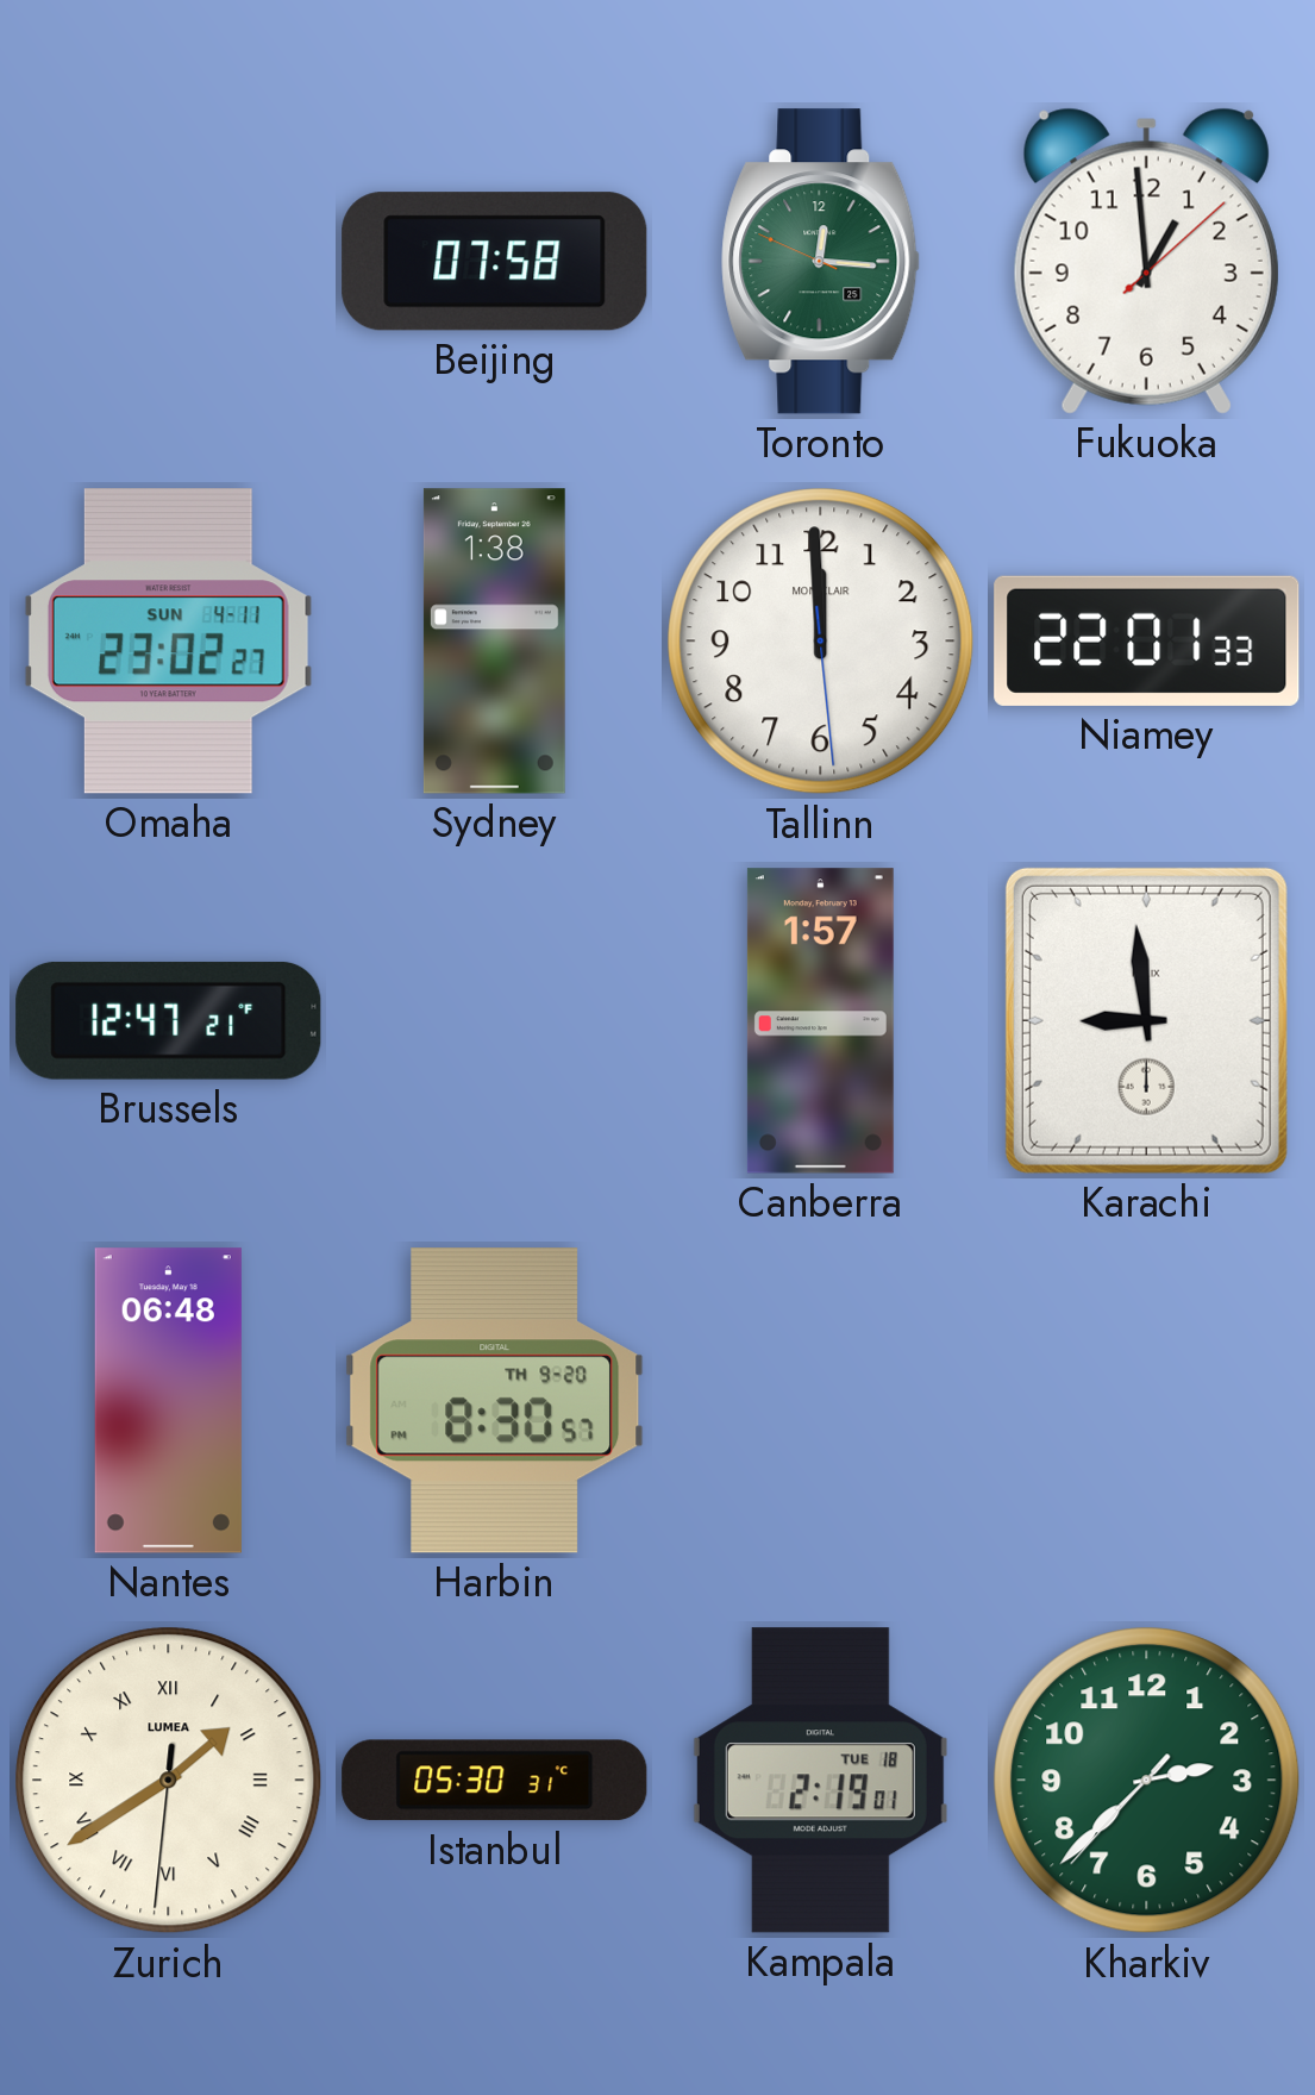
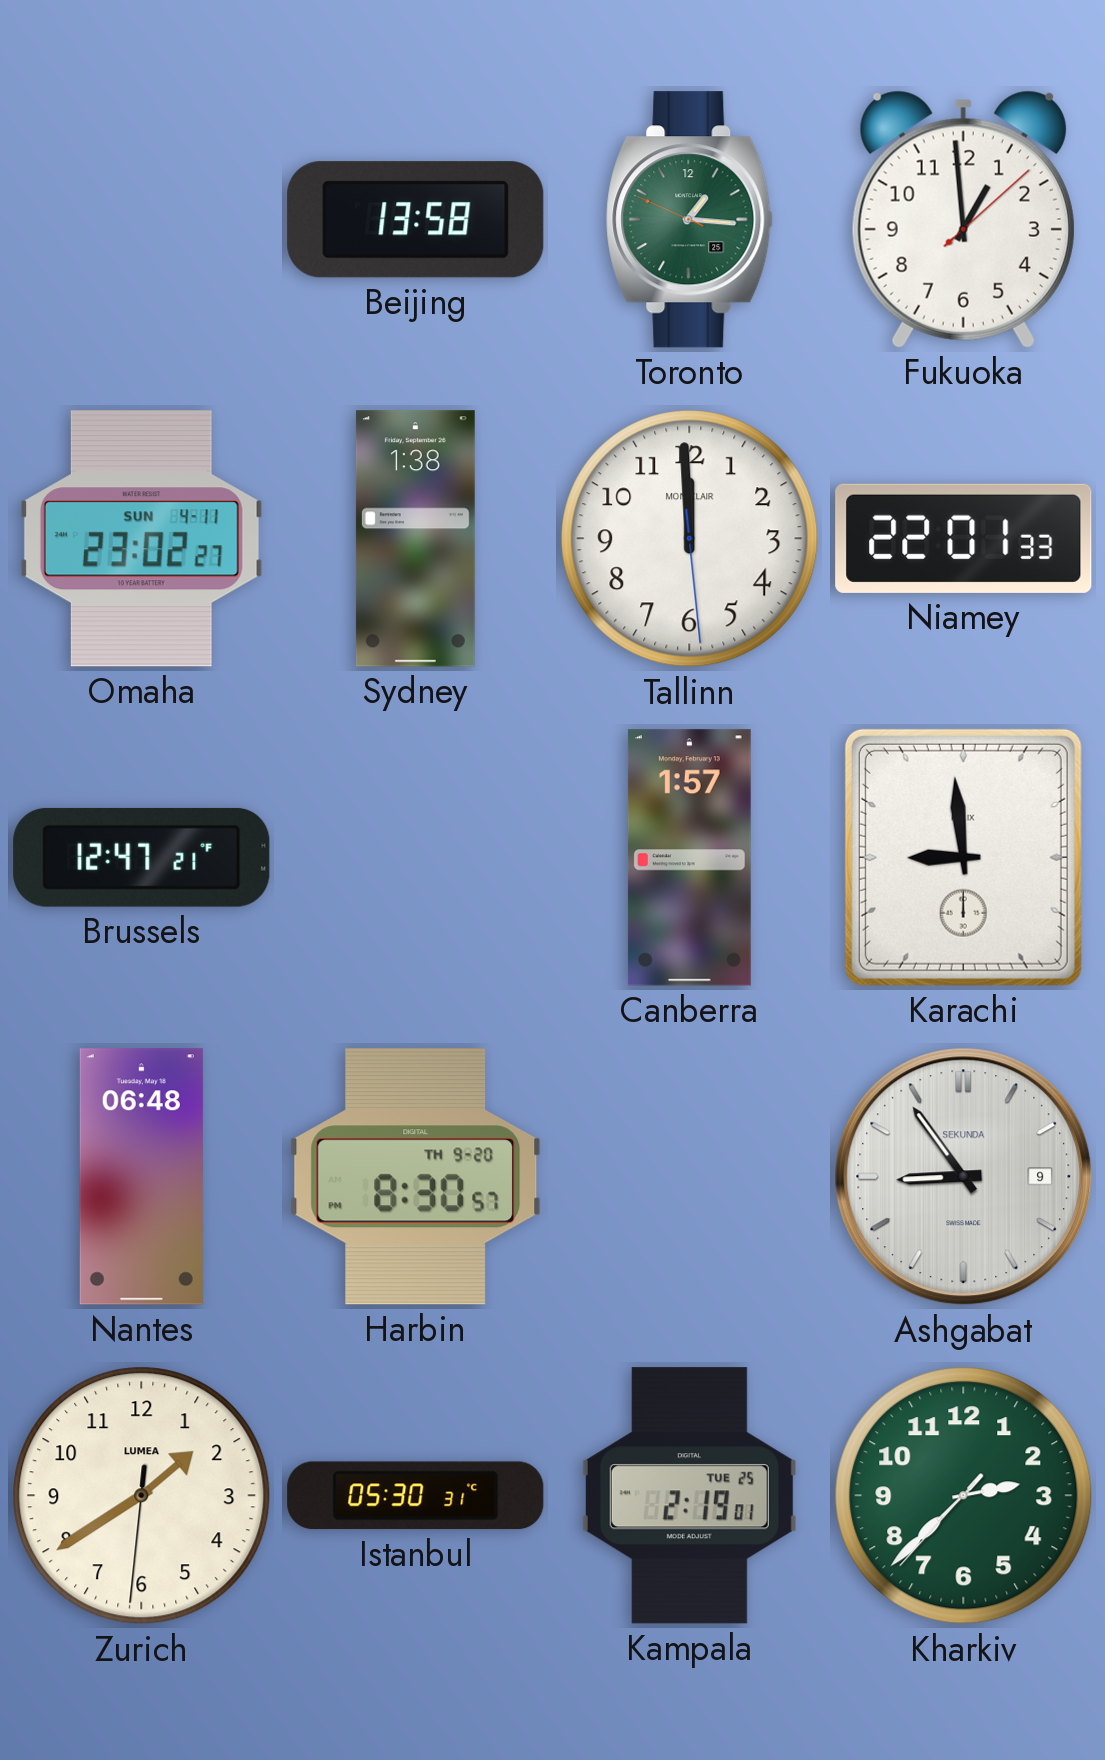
Beijing: 07:58 -> 13:58 (416, 220)
Toronto: 12:15 -> 1:15 (690, 220)
Ashgabat: none -> 8:54 (964, 1177)
Zurich numerals: Roman -> Arabic (142, 1496)
Kampala date: TUE 18 -> TUE 25 (689, 1496)
